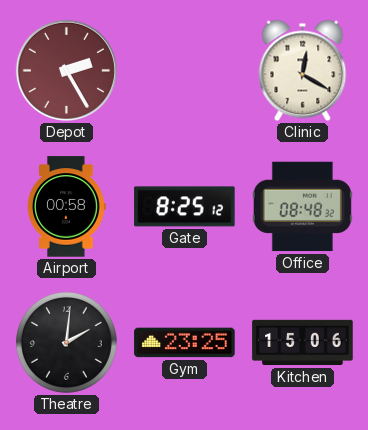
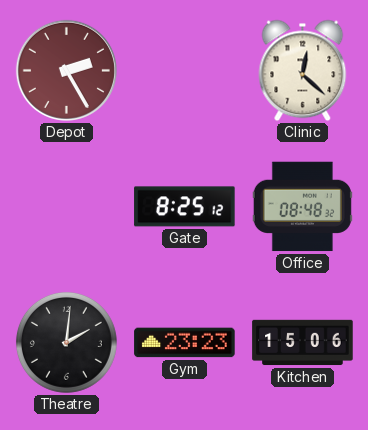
Clinic: 12:20 -> 12:22 (303, 71)
Airport: 00:58 -> none (67, 207)
Gym: 23:25 -> 23:23 (185, 343)
